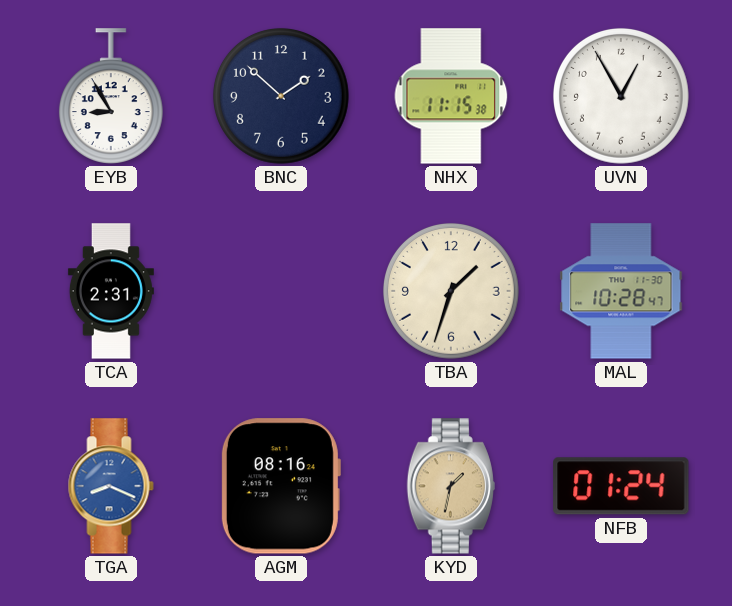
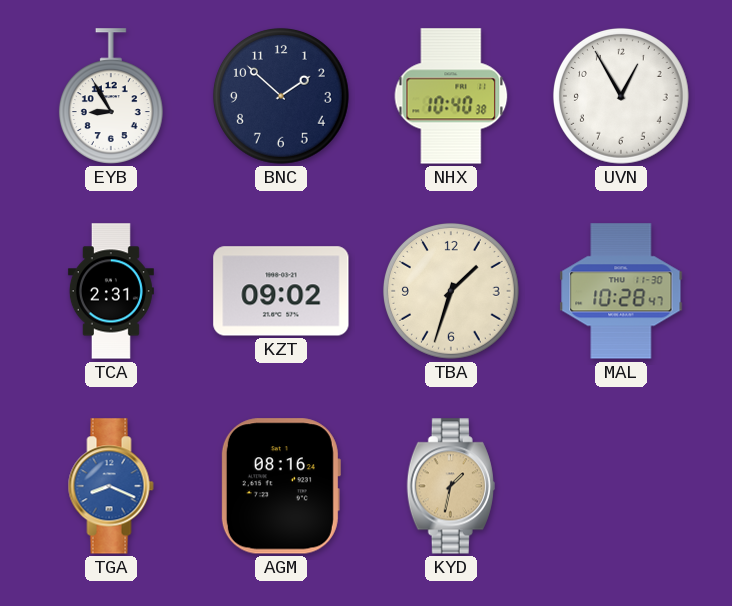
NHX: 11:15 -> 10:40 (451, 96)
KZT: none -> 09:02 (281, 291)
NFB: 01:24 -> none (621, 486)
